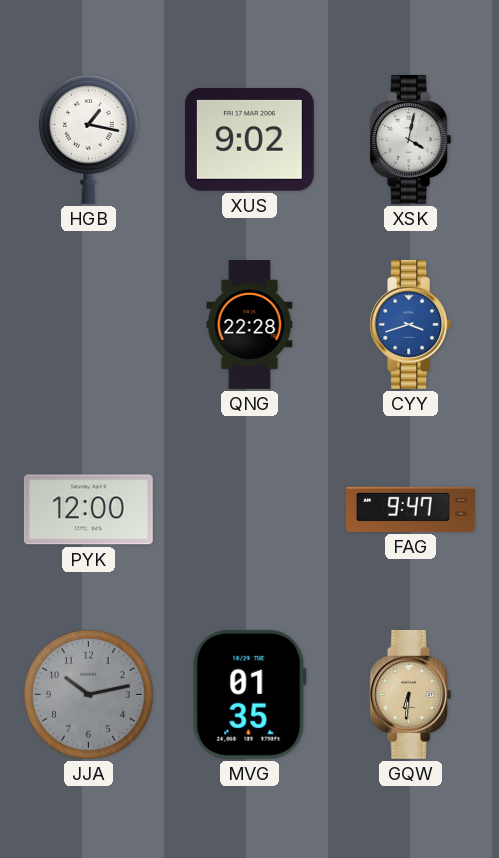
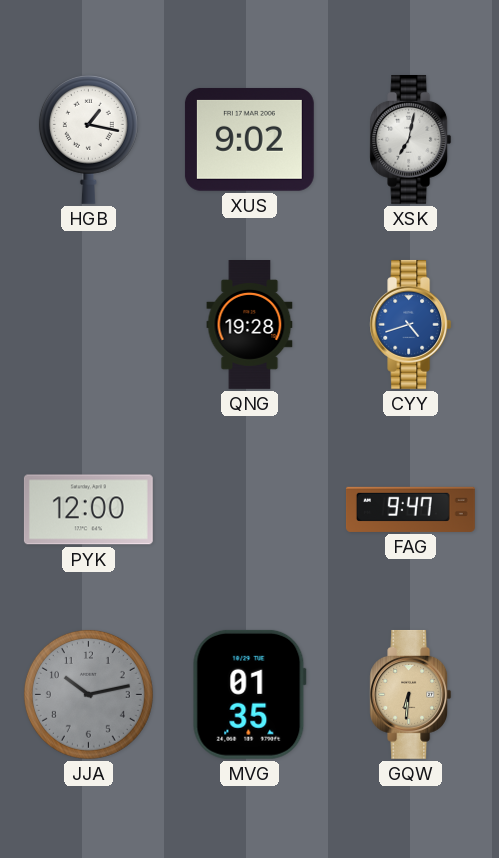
XSK: 4:02 -> 7:02 (411, 139)
QNG: 22:28 -> 19:28 (250, 325)
CYY: 3:42 -> 4:42 (411, 324)
